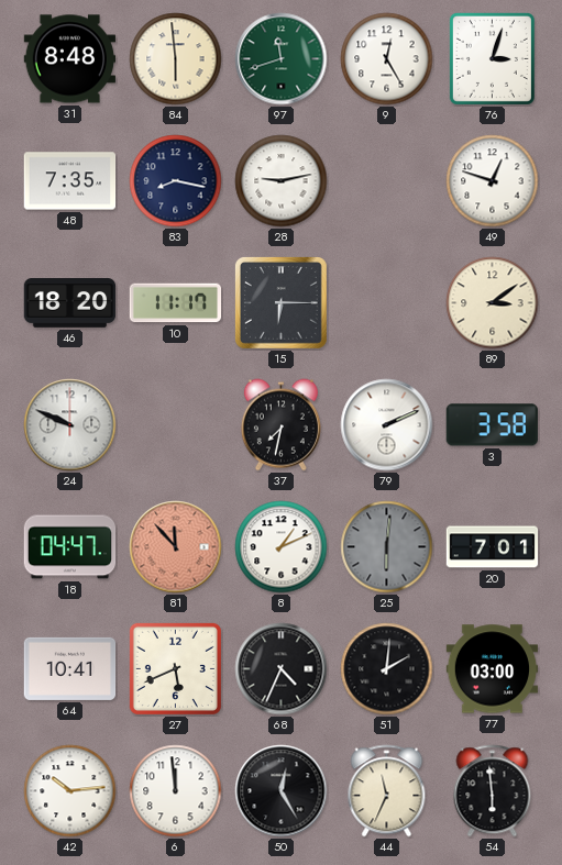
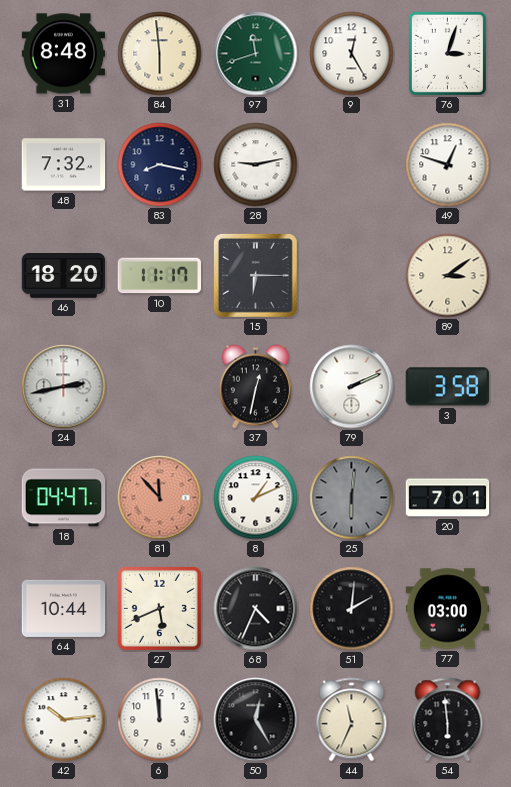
48: 7:35 -> 7:32 (64, 165)
24: 9:49 -> 2:43 (64, 387)
37: 7:32 -> 12:32 (255, 387)
64: 10:41 -> 10:44 (64, 608)
